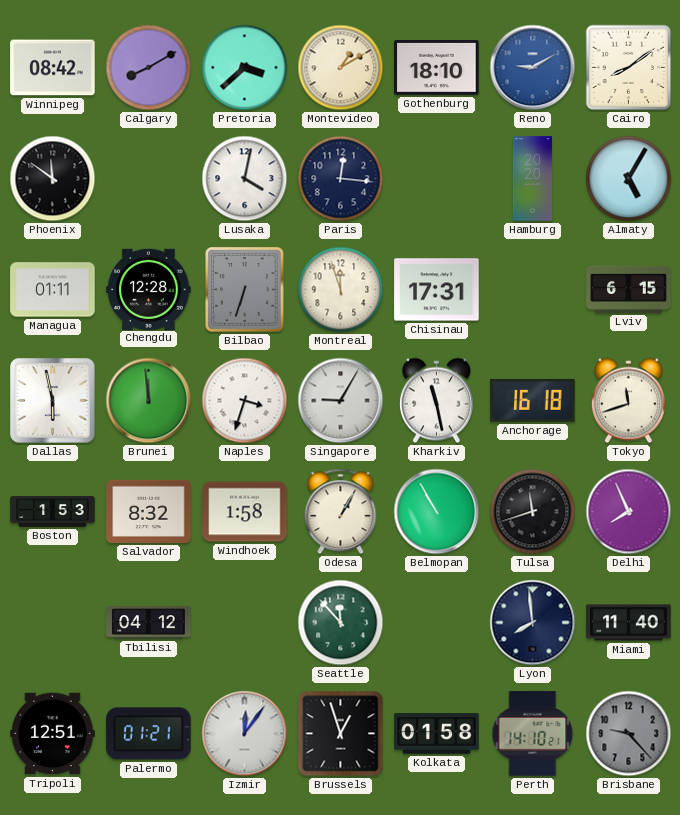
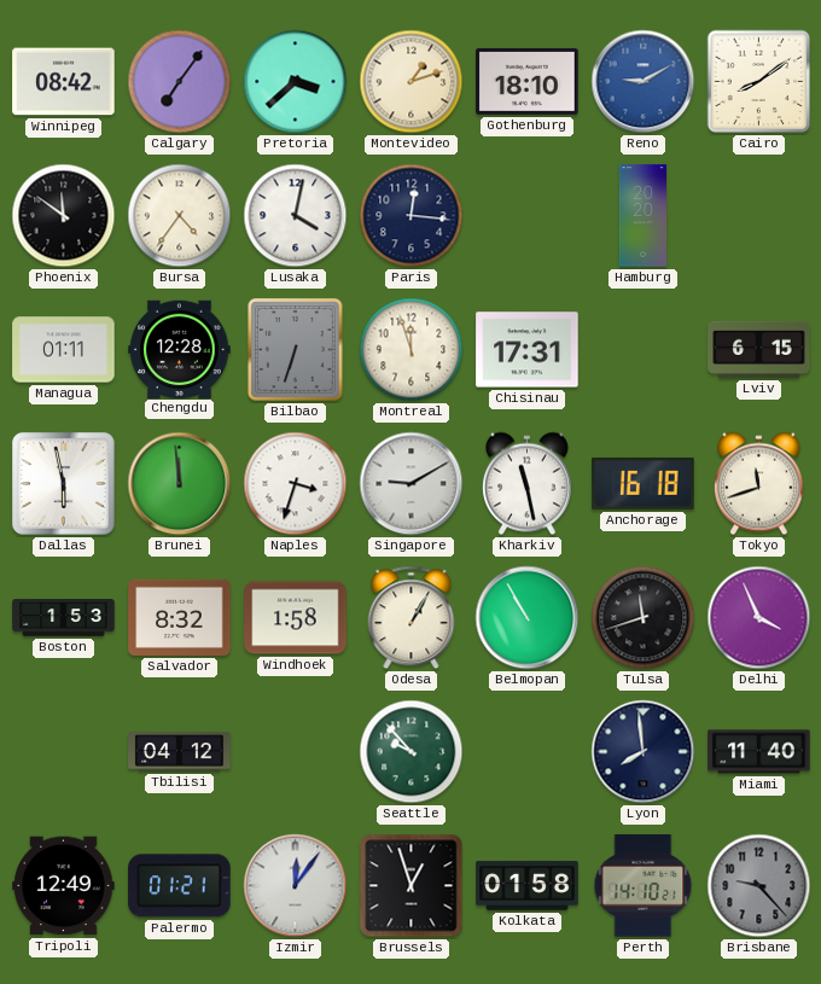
Calgary: 8:10 -> 7:06 (180, 82)
Montevideo: 1:10 -> 1:12 (412, 82)
Bursa: none -> 4:36 (180, 216)
Almaty: 5:05 -> none (629, 179)
Singapore: 9:05 -> 9:10 (412, 484)
Delhi: 7:56 -> 3:56 (759, 618)
Seattle: 11:53 -> 9:53 (412, 752)
Tripoli: 12:51 -> 12:49 (64, 886)
